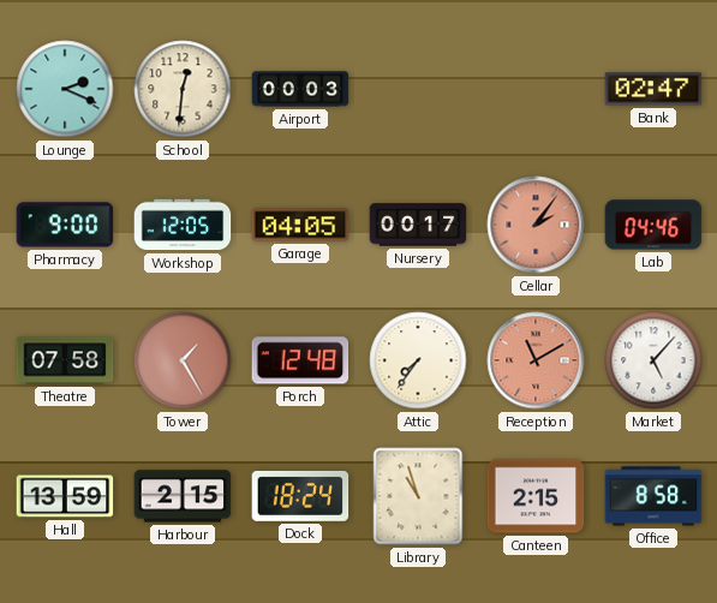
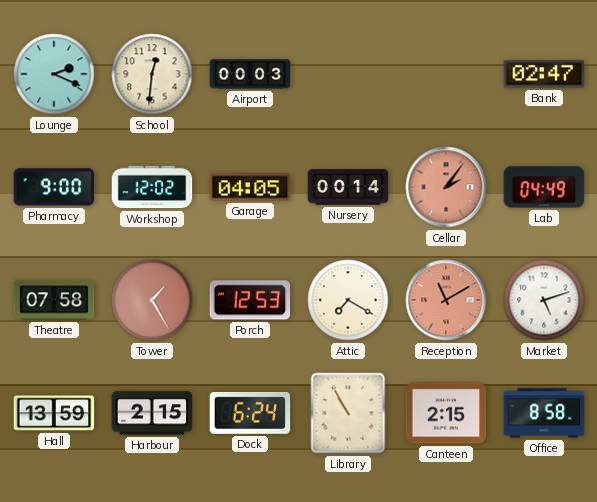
Workshop: 12:05 -> 12:02 (152, 187)
Nursery: 00:17 -> 00:14 (348, 187)
Lab: 04:46 -> 04:49 (544, 187)
Porch: 12:48 -> 12:53 (250, 300)
Attic: 7:36 -> 7:20 (348, 300)
Market: 5:07 -> 5:12 (544, 300)
Dock: 18:24 -> 6:24 (250, 413)
Library: 10:57 -> 10:55 (348, 413)
